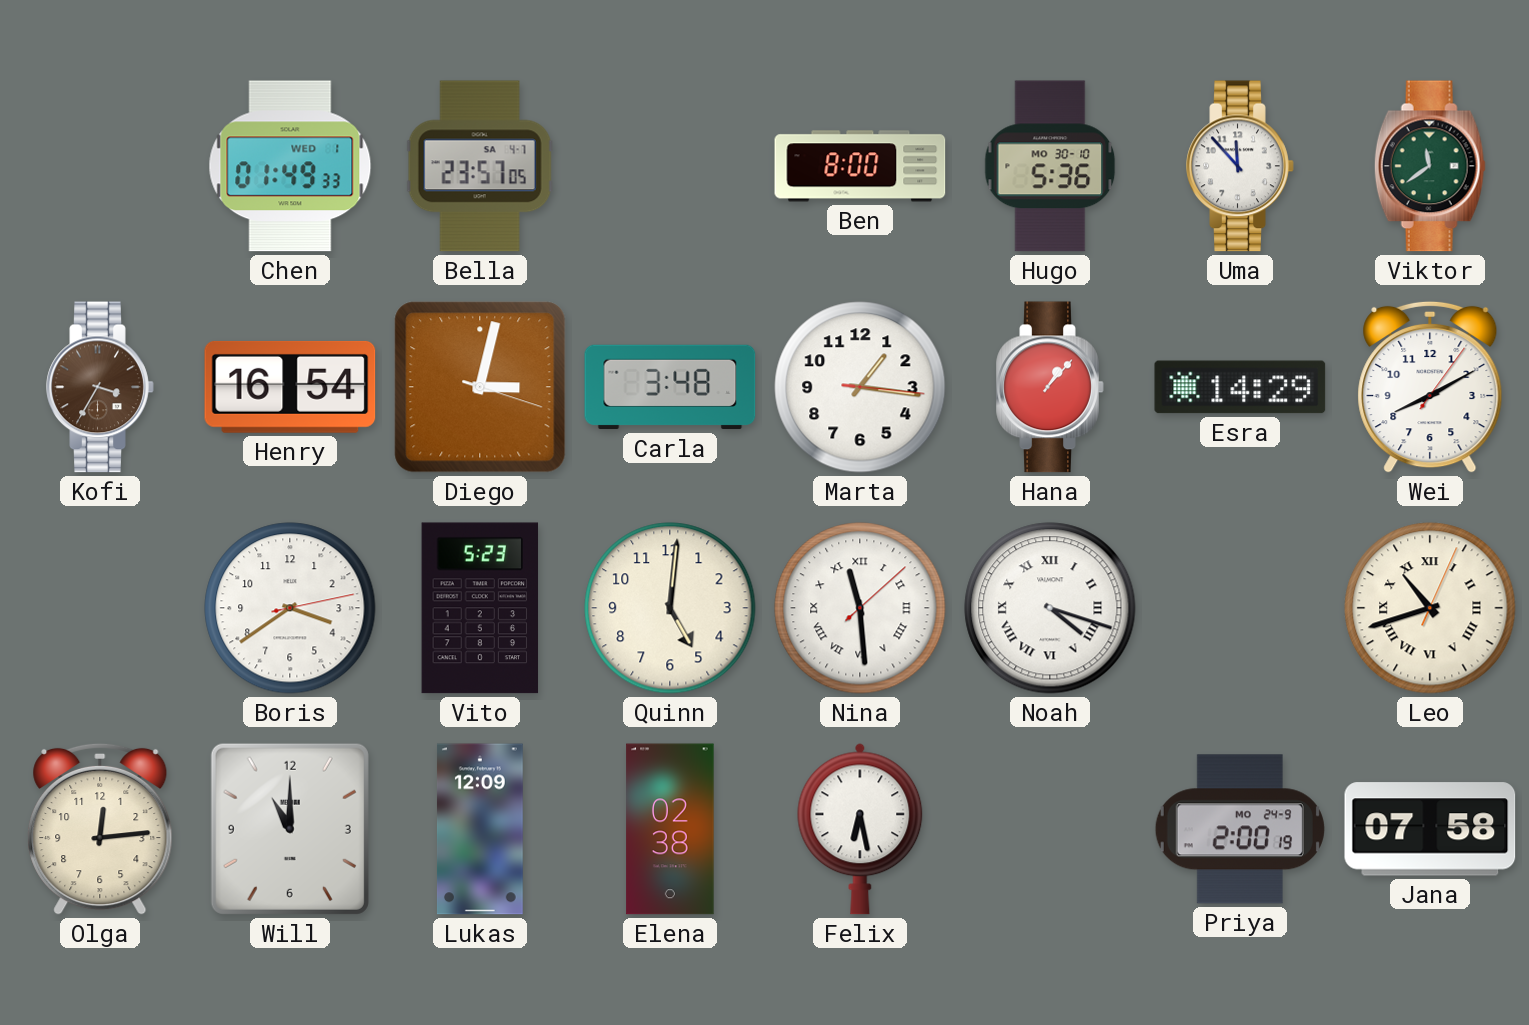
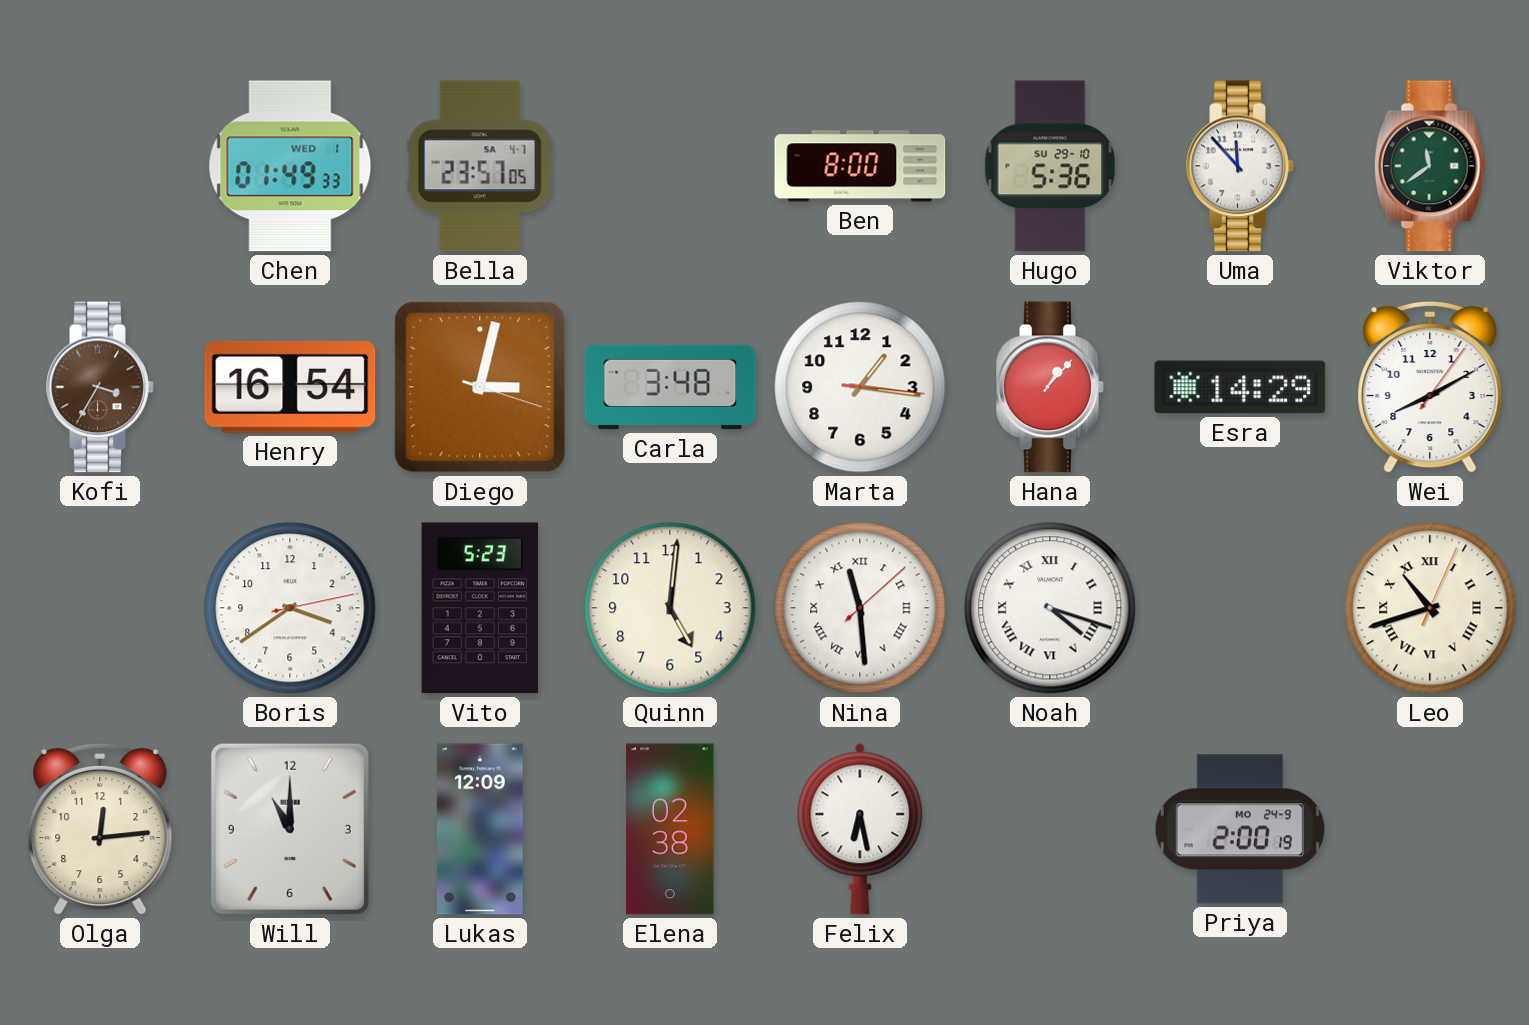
Hugo date: MO 30-10 -> SU 29-10 (1050, 166)
Jana: 07:58 -> none (1430, 829)
